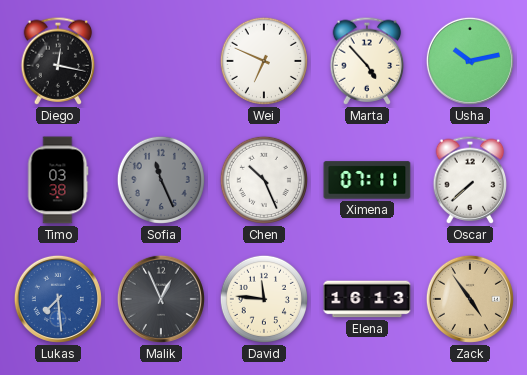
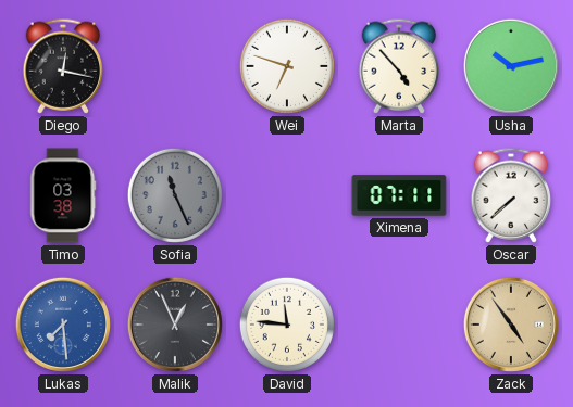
Wei: 6:49 -> 6:48 (287, 66)
Chen: 10:26 -> none (264, 180)
Elena: 16:13 -> none (367, 299)
